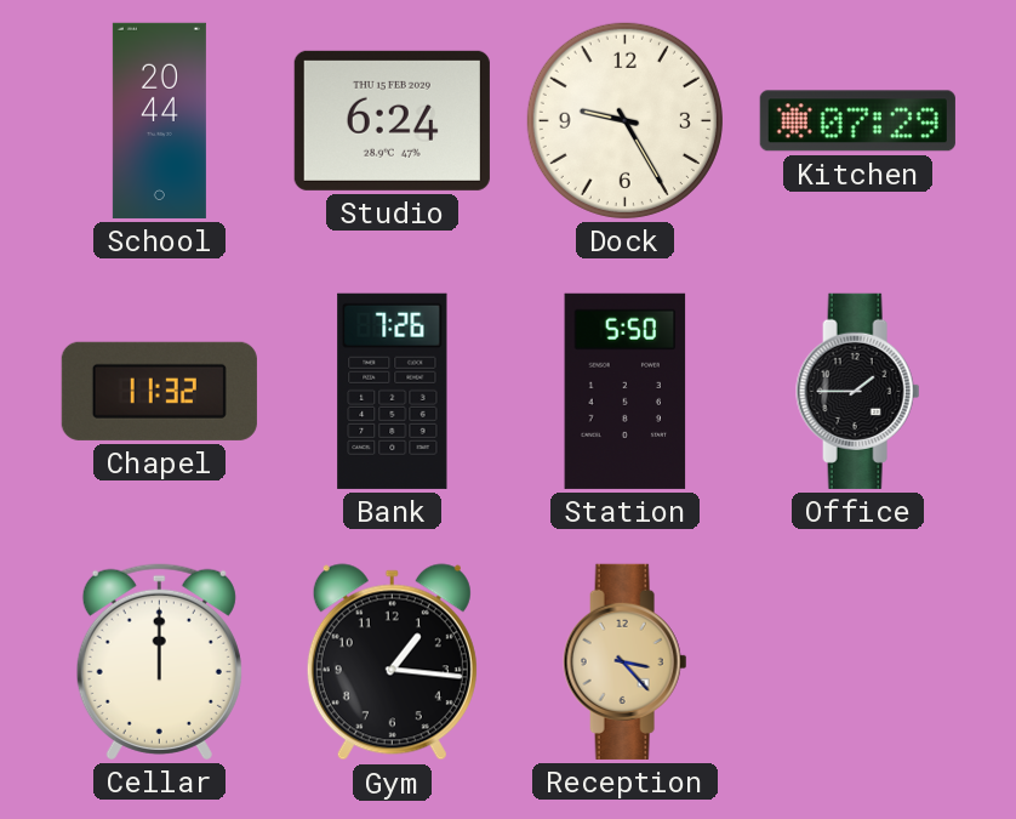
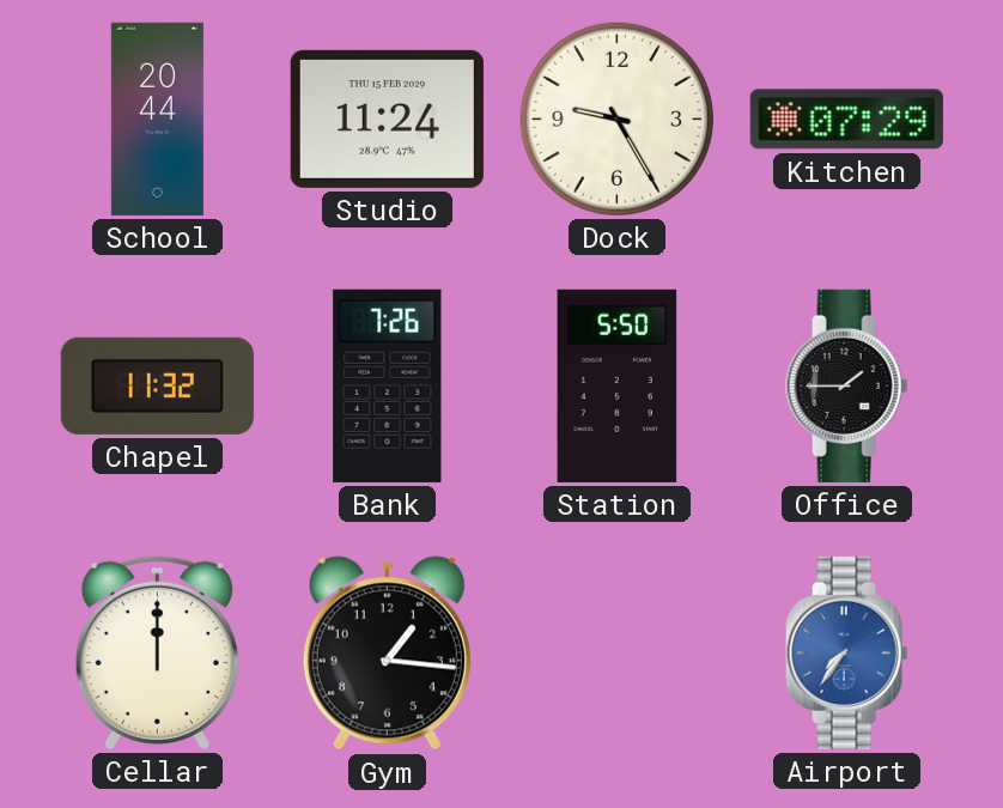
Studio: 6:24 -> 11:24 (387, 119)
Reception: 3:23 -> none (626, 661)
Airport: none -> 7:36 (847, 652)
